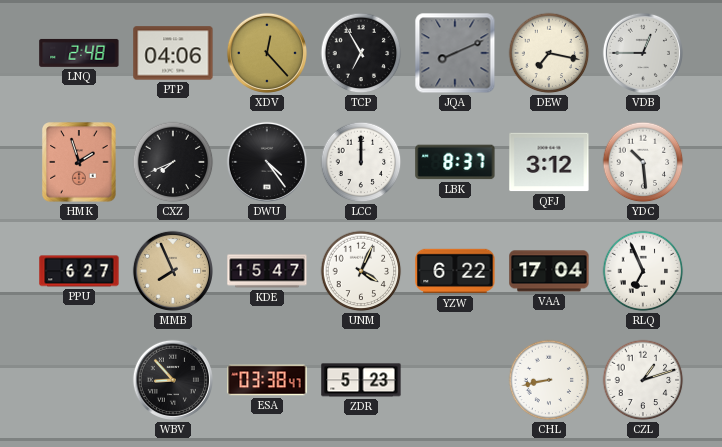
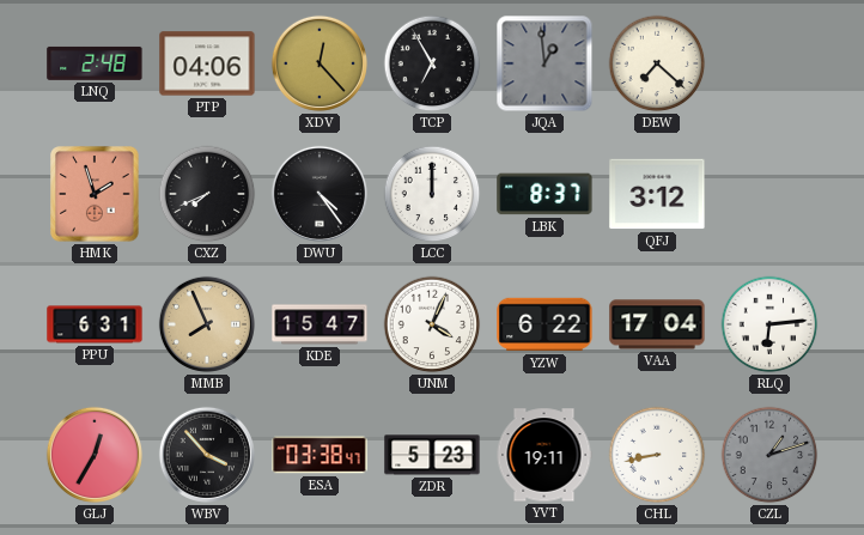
JQA: 8:11 -> 12:59 (544, 63)
DEW: 7:17 -> 7:22 (657, 63)
VDB: 12:45 -> none (643, 53)
YDC: 10:29 -> none (643, 162)
PPU: 6:27 -> 6:31 (95, 324)
RLQ: 6:56 -> 6:14 (769, 324)
GLJ: none -> 12:35 (95, 455)
WBV: 8:53 -> 3:53 (207, 455)
YVT: none -> 19:11 (544, 455)
CZL dial: white -> grey (769, 455)
